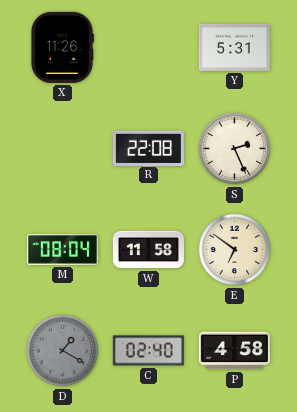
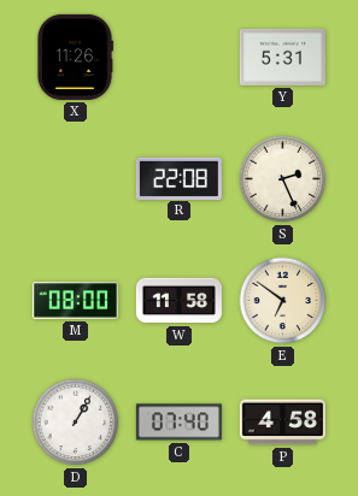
M: 08:04 -> 08:00 (75, 301)
D: 1:20 -> 1:05 (76, 423)
D dial: grey -> white (76, 423)
C: 02:40 -> 07:40 (178, 423)
